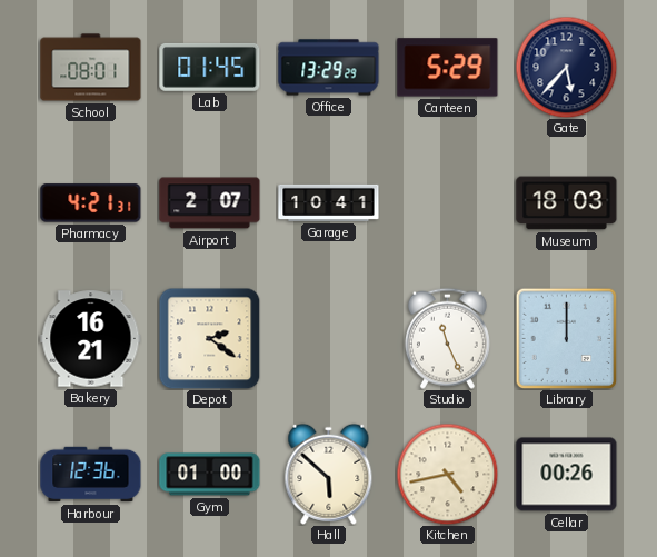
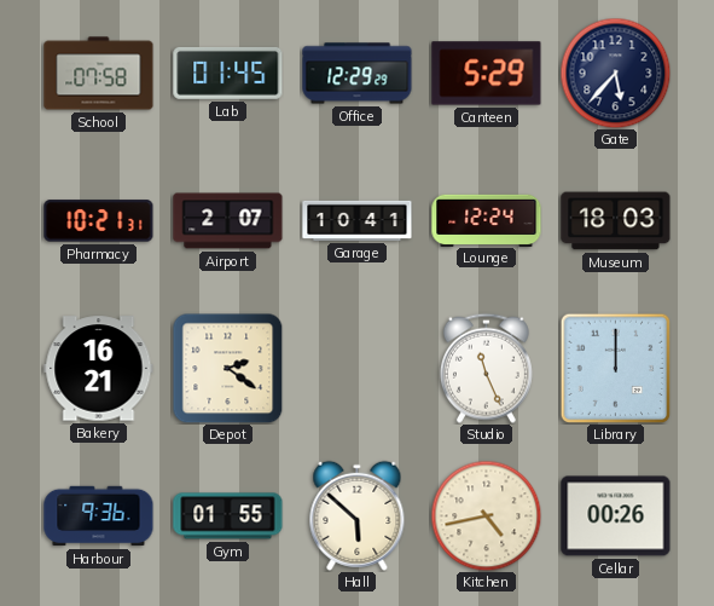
School: 08:01 -> 07:58 (99, 74)
Office: 13:29 -> 12:29 (358, 74)
Pharmacy: 4:21 -> 10:21 (99, 221)
Lounge: none -> 12:24 (487, 220)
Harbour: 12:36 -> 9:36 (99, 516)
Gym: 01:00 -> 01:55 (228, 516)
